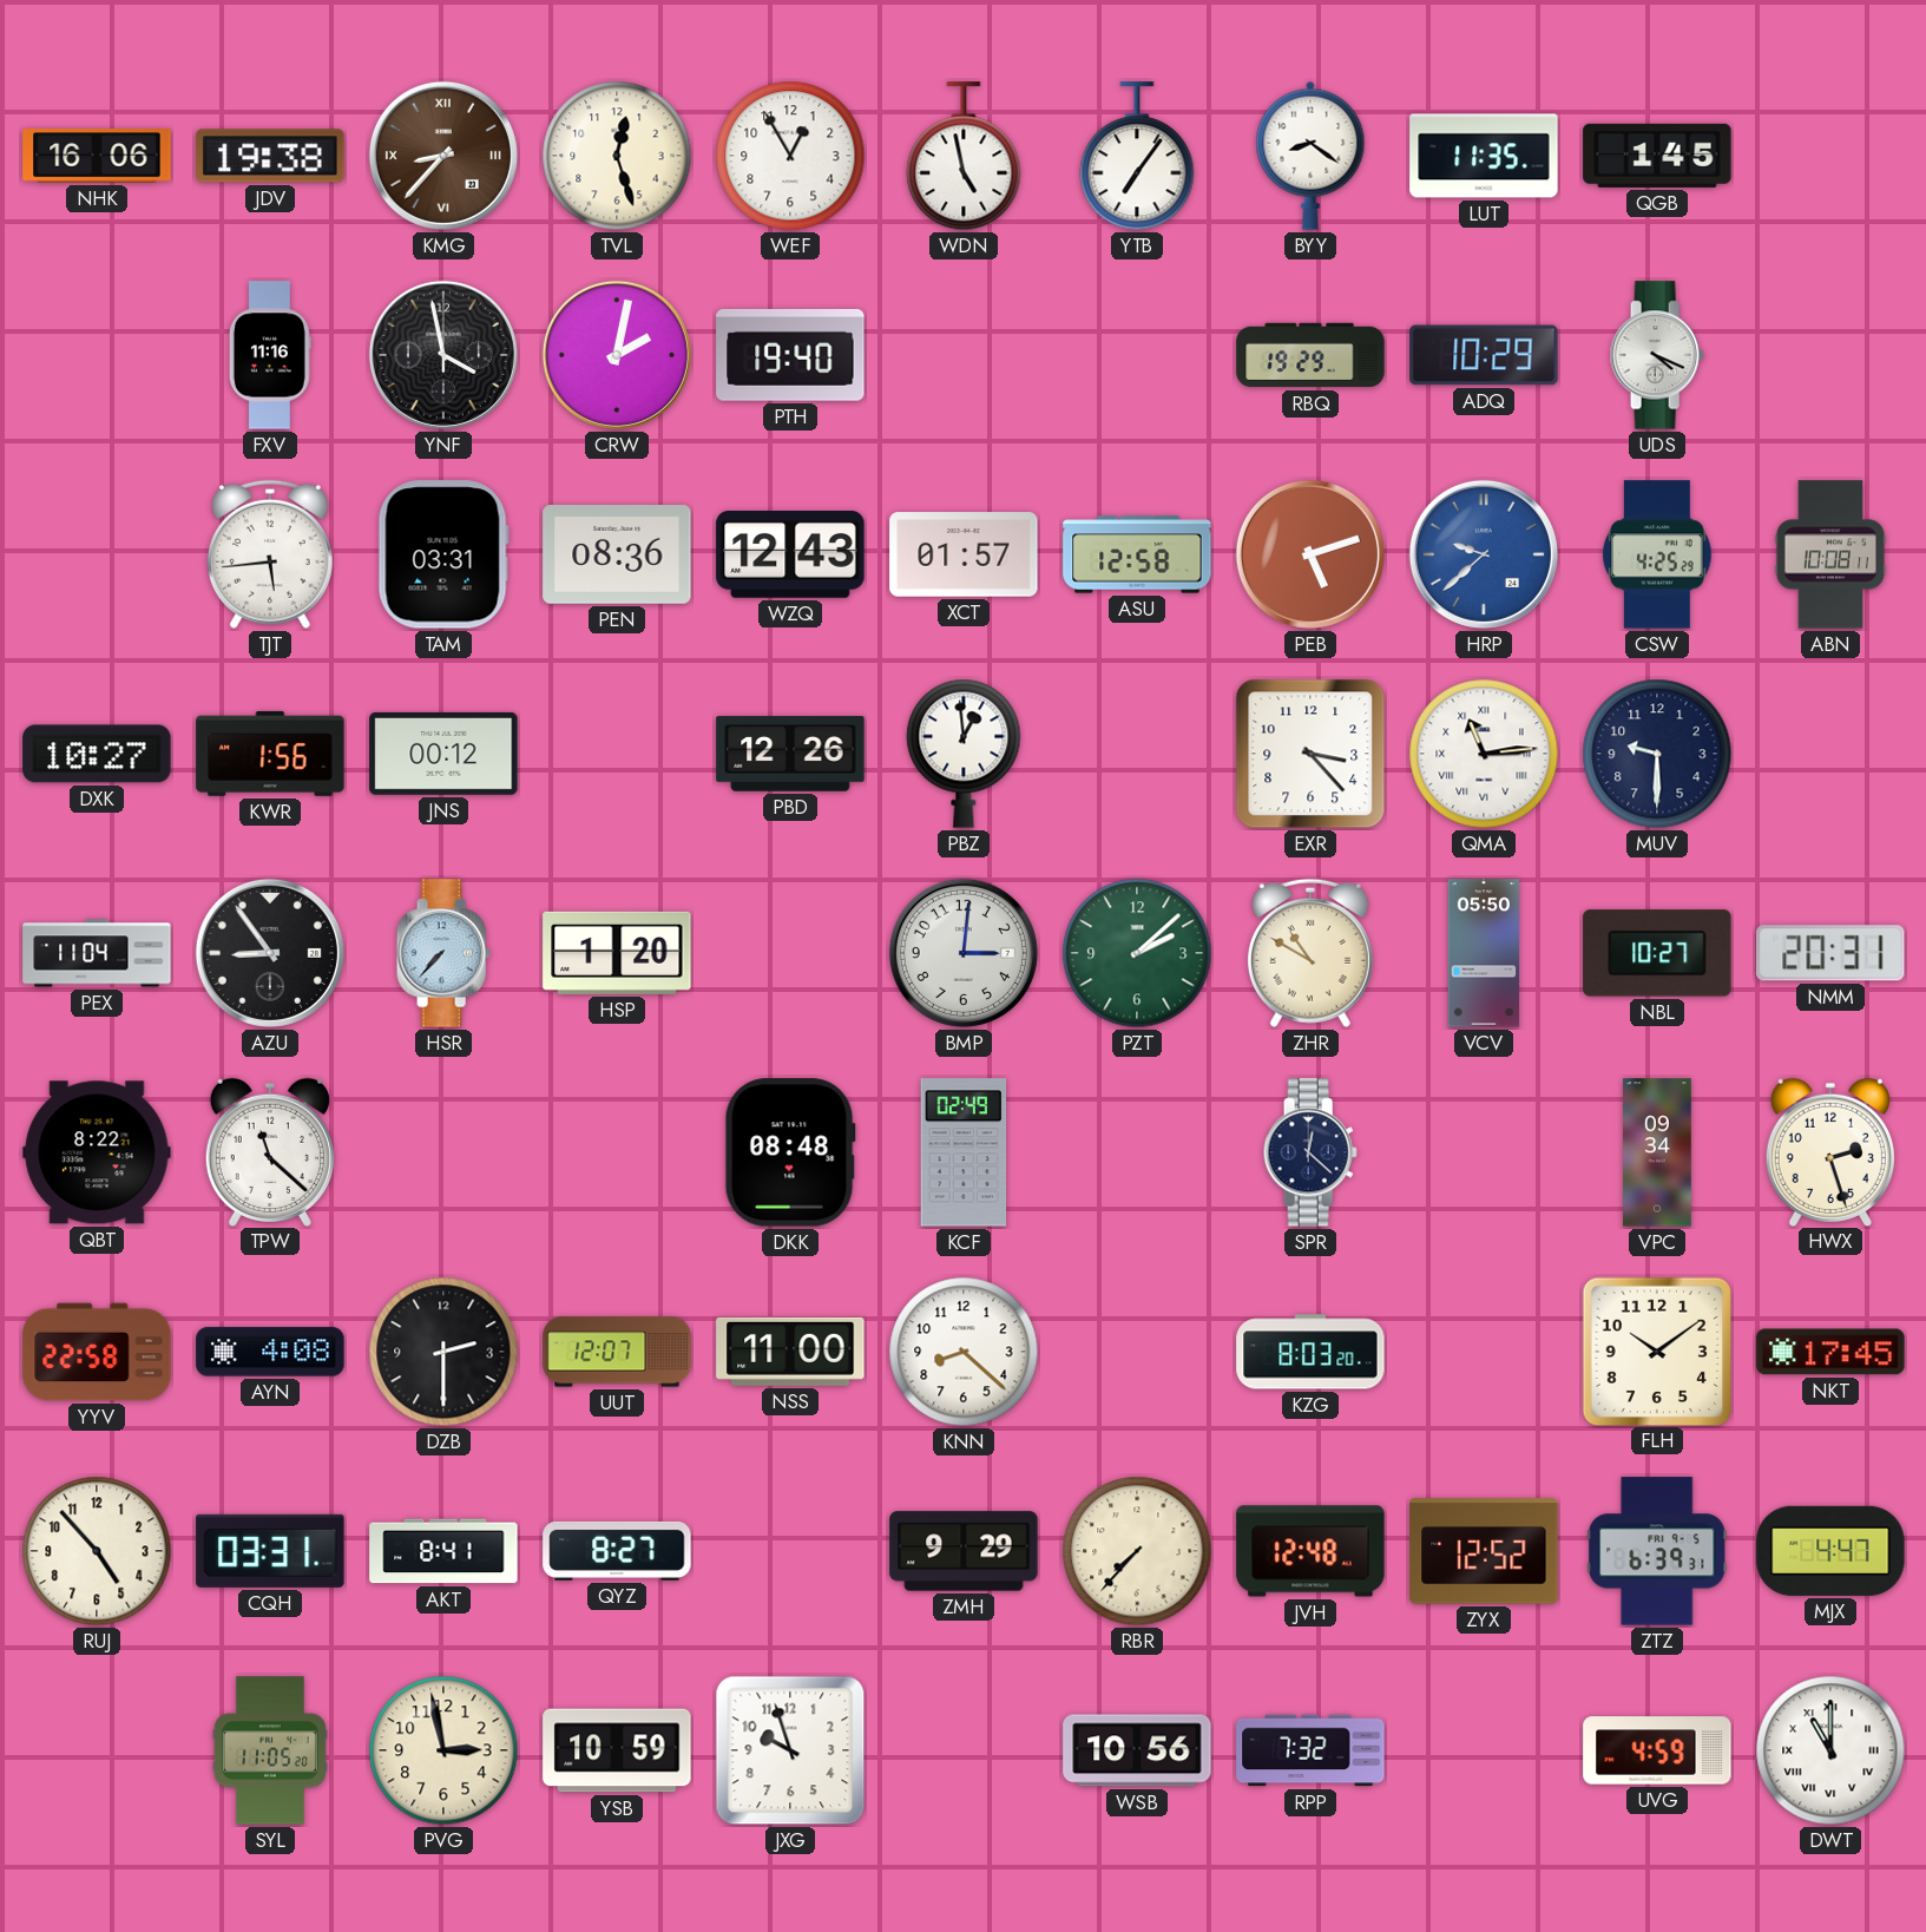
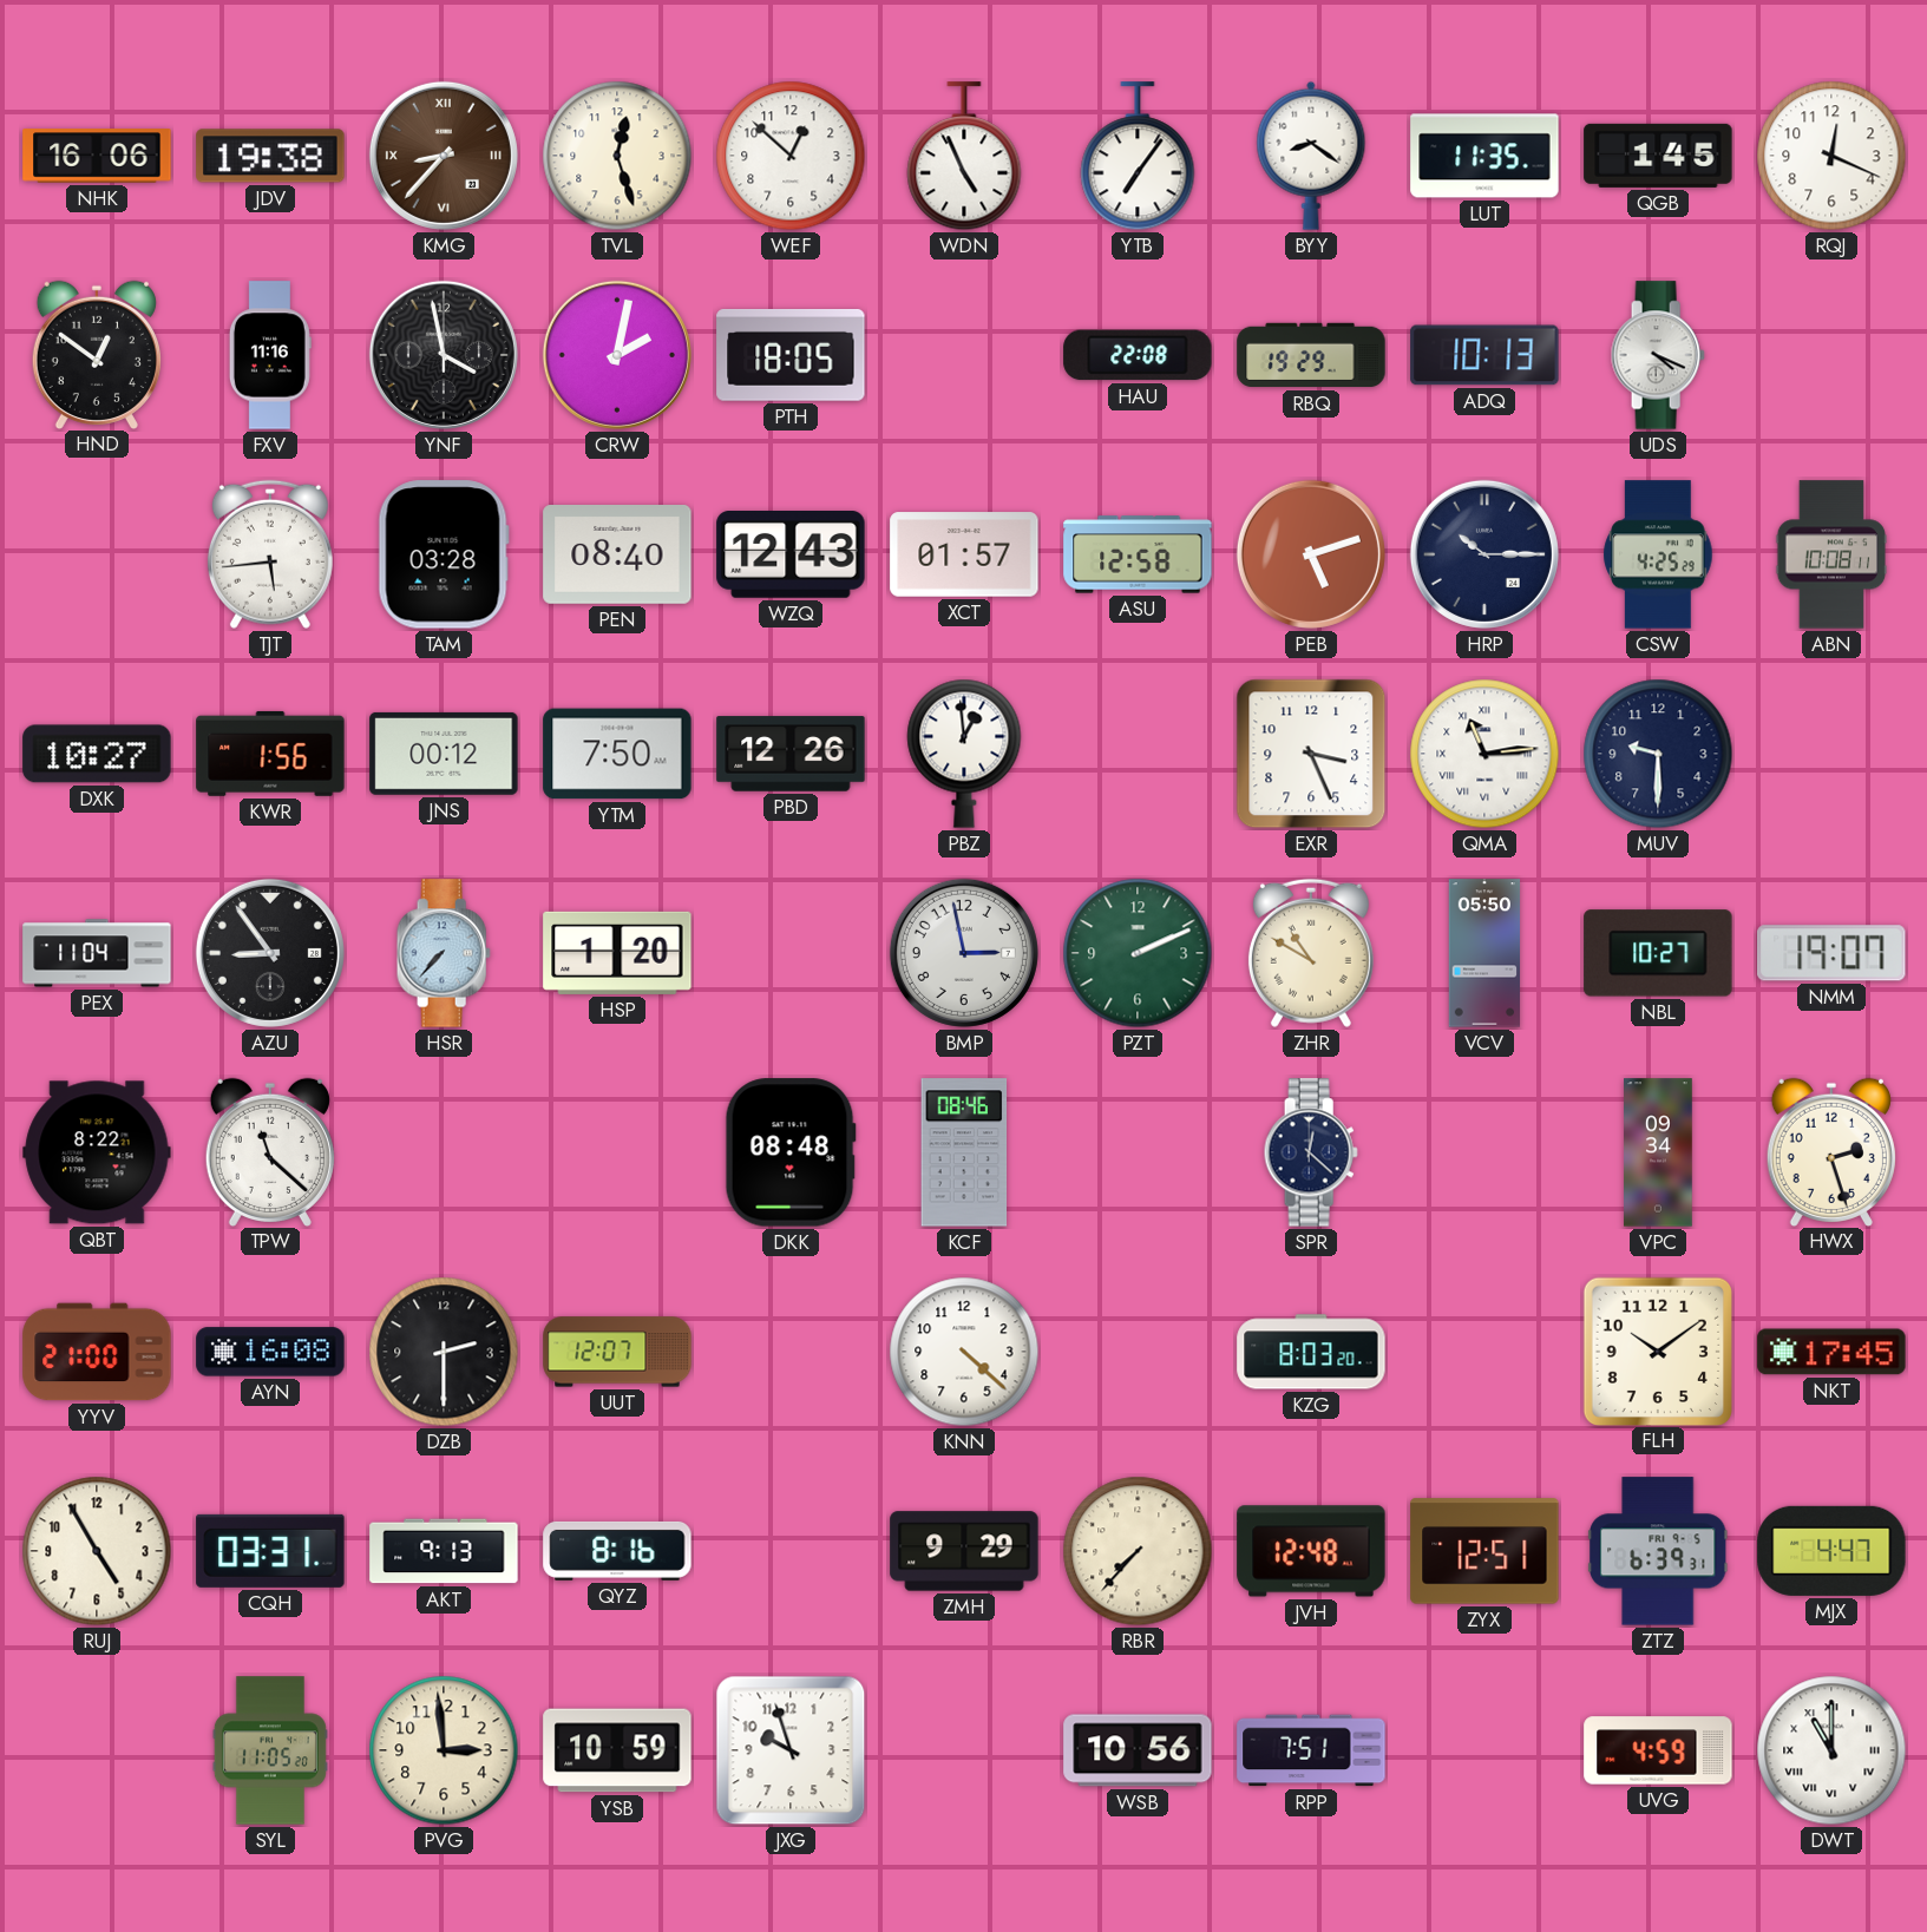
WEF: 12:55 -> 12:52 (791, 156)
WDN: 4:58 -> 4:56 (964, 157)
RQJ: none -> 12:19 (1831, 156)
HND: none -> 12:51 (97, 354)
PTH: 19:40 -> 18:05 (791, 355)
HAU: none -> 22:08 (1138, 355)
ADQ: 10:29 -> 10:13 (1484, 355)
TAM: 03:31 -> 03:28 (444, 554)
PEN: 08:36 -> 08:40 (617, 556)
HRP: 9:38 -> 10:15 (1484, 554)
HRP dial: blue -> navy (1484, 554)
YTM: none -> 7:50 (617, 754)
EXR: 3:23 -> 3:26 (1311, 754)
BMP: 3:01 -> 2:58 (964, 953)
PZT: 2:08 -> 2:11 (1138, 953)
NMM: 20:31 -> 19:07 (1831, 953)
KCF: 02:49 -> 08:46 (964, 1152)
YYV: 22:58 -> 21:00 (97, 1352)
AYN: 4:08 -> 16:08 (270, 1352)
NSS: 11:00 -> none (790, 1352)
KNN: 8:22 -> 4:22 (964, 1352)
RUJ: 4:53 -> 4:55 (97, 1551)
AKT: 8:41 -> 9:13 (444, 1551)
QYZ: 8:27 -> 8:16 (617, 1551)
ZYX: 12:52 -> 12:51 (1484, 1551)
PVG: 2:58 -> 2:59 (444, 1750)
RPP: 7:32 -> 7:51 (1311, 1750)
